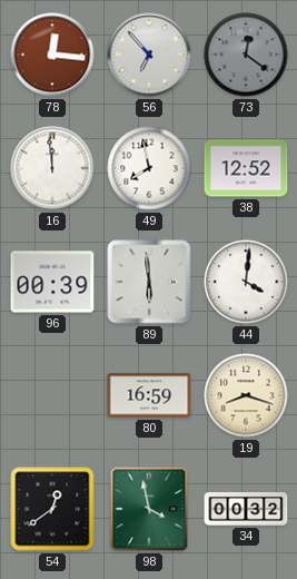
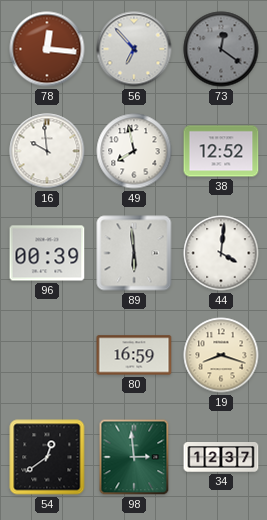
16: 11:59 -> 9:59 (47, 151)
98: 3:58 -> 2:59 (134, 457)
34: 00:32 -> 12:37 (221, 458)
